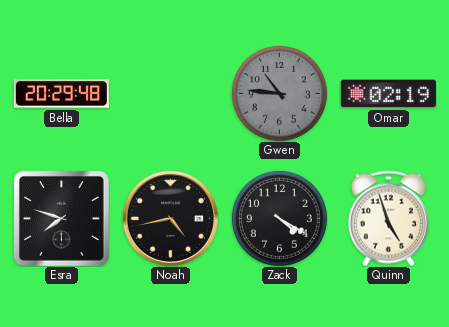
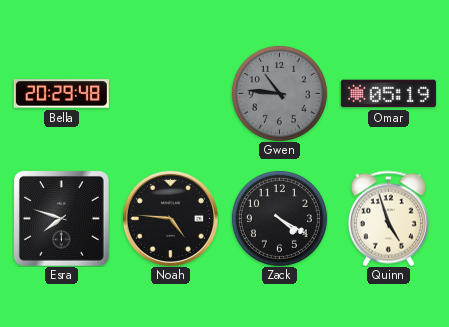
Omar: 02:19 -> 05:19 (388, 94)
Noah: 4:43 -> 4:46 (170, 218)
